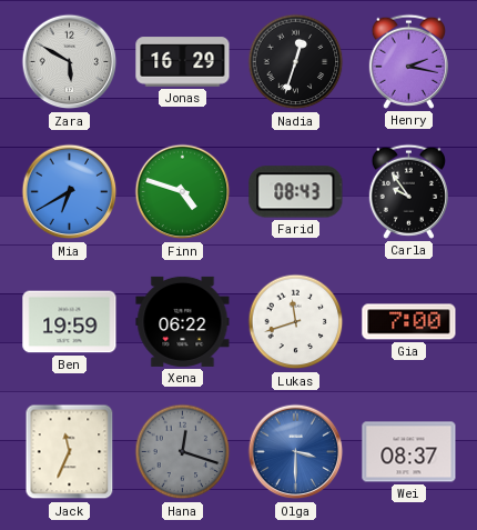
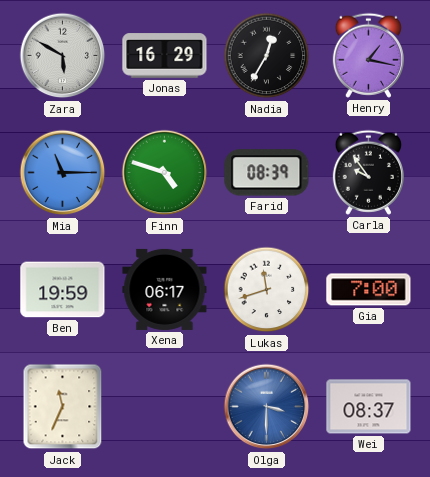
Nadia: 12:33 -> 12:35 (267, 56)
Henry: 2:17 -> 1:17 (368, 55)
Mia: 6:40 -> 11:15 (63, 173)
Farid: 08:43 -> 08:39 (267, 173)
Xena: 06:22 -> 06:17 (165, 289)
Hana: 12:18 -> none (183, 452)
